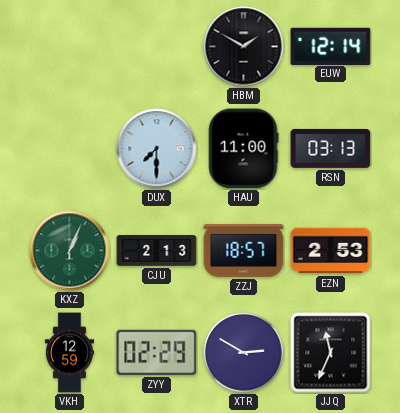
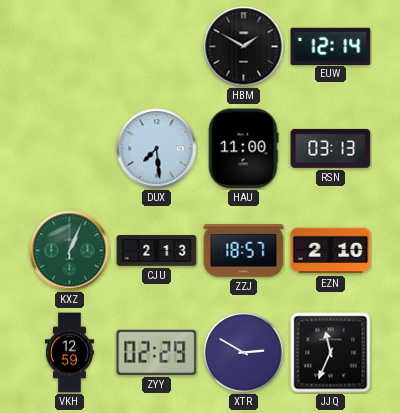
DUX: 7:30 -> 7:29 (157, 149)
EZN: 2:53 -> 2:10 (331, 251)
